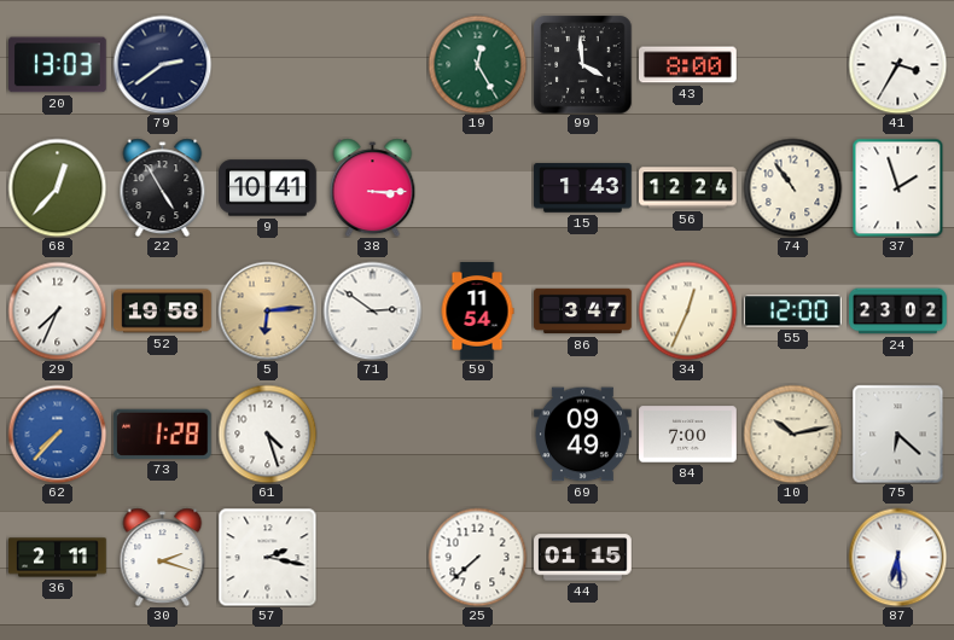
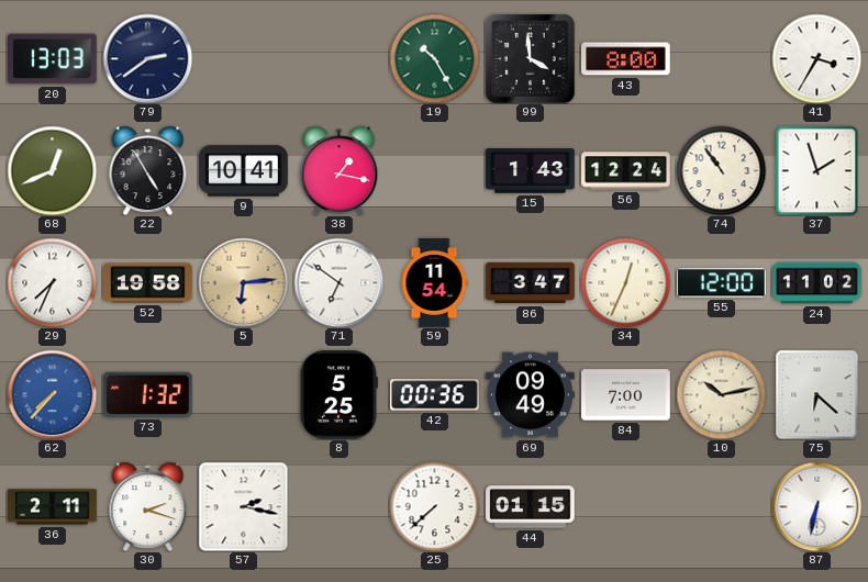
19: 12:25 -> 10:25 (434, 58)
68: 12:37 -> 12:41 (52, 170)
38: 3:15 -> 1:17 (340, 170)
71: 2:51 -> 6:51 (338, 282)
24: 23:02 -> 11:02 (817, 283)
73: 1:28 -> 1:32 (147, 394)
61: 4:27 -> none (267, 434)
8: none -> 5:25 (338, 395)
42: none -> 00:36 (435, 395)
87: 6:29 -> 6:32 (816, 506)
